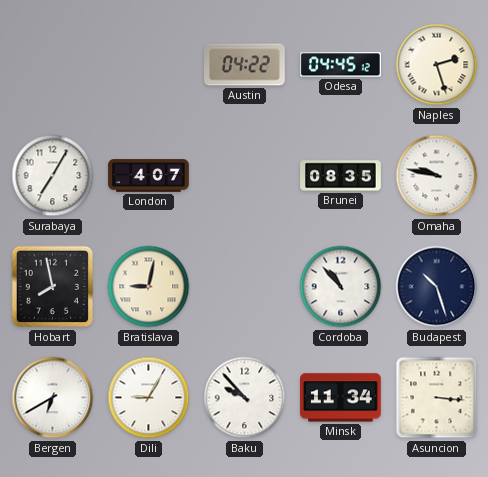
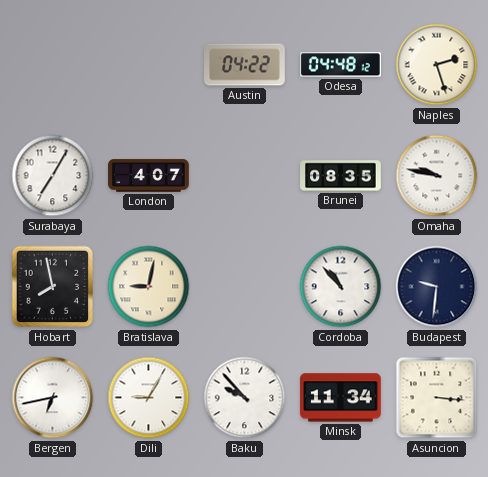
Odesa: 04:45 -> 04:48 (341, 65)
Budapest: 10:27 -> 9:31 (437, 287)
Bergen: 6:40 -> 6:43 (53, 398)
